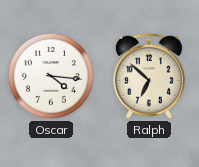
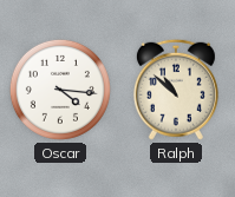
Ralph: 6:52 -> 10:52 (176, 90)
